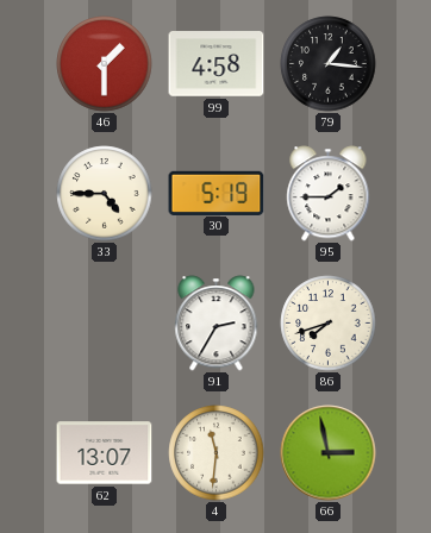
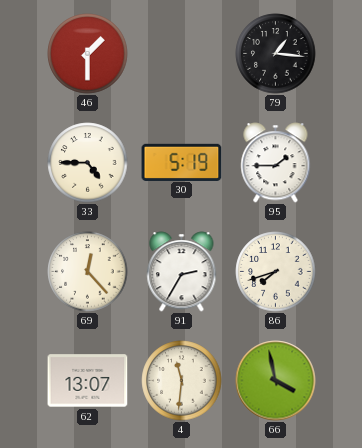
99: 4:58 -> none (217, 64)
69: none -> 12:23 (88, 272)
66: 2:58 -> 3:58 (276, 381)
